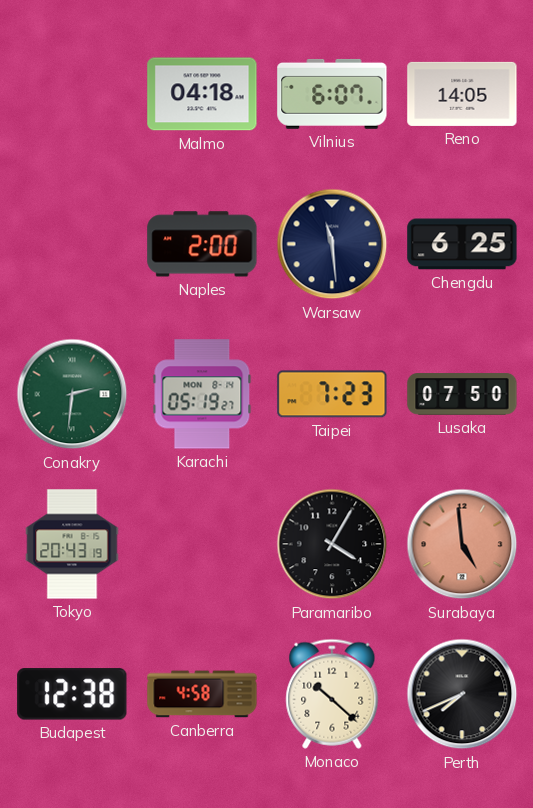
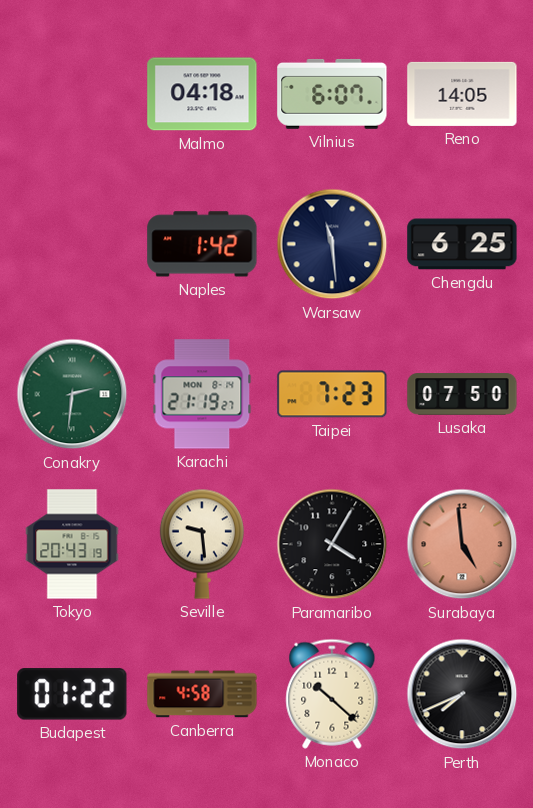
Naples: 2:00 -> 1:42 (202, 244)
Karachi: 05:19 -> 21:19 (202, 394)
Seville: none -> 9:29 (202, 544)
Budapest: 12:38 -> 01:22 (72, 694)
